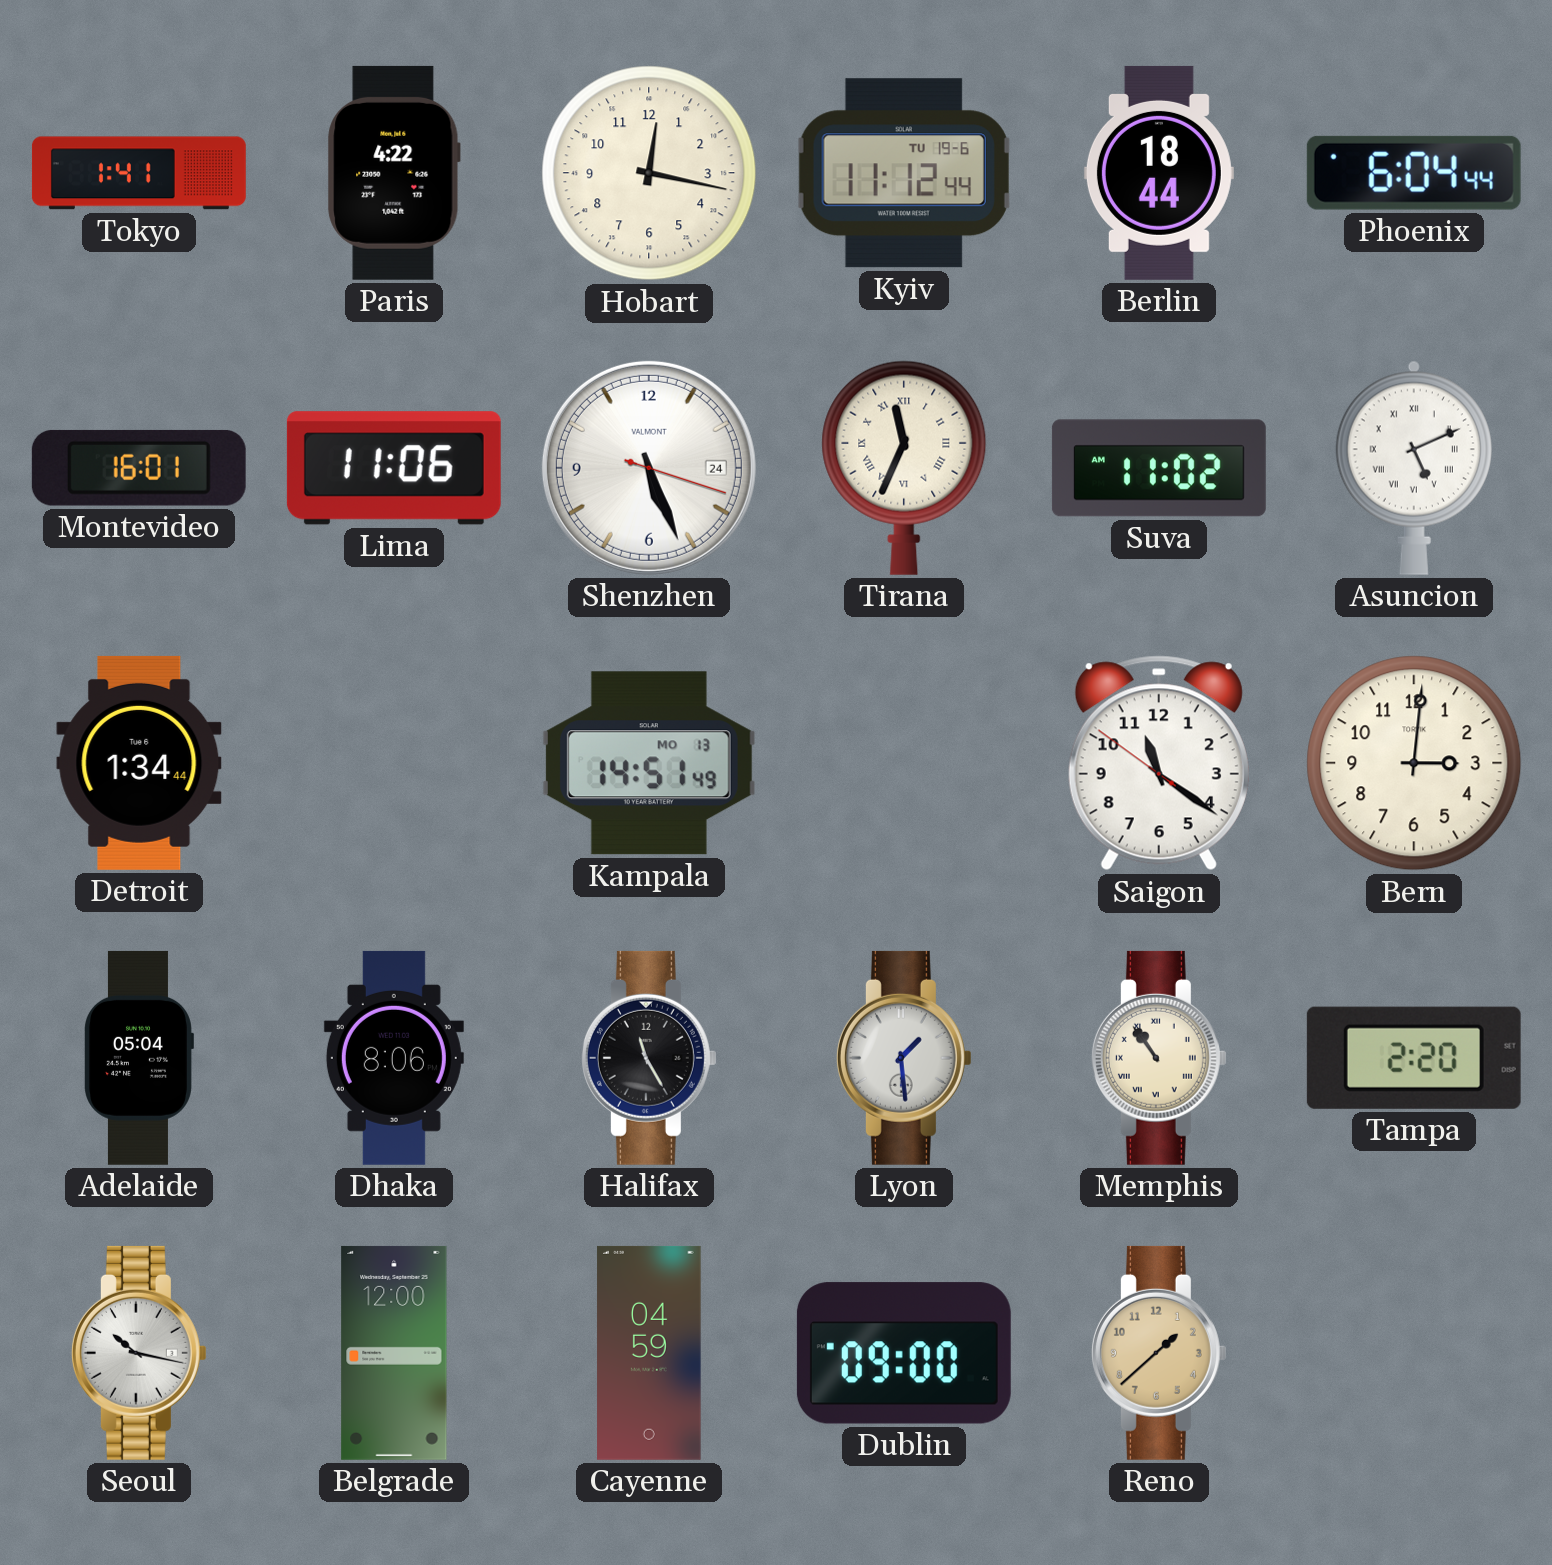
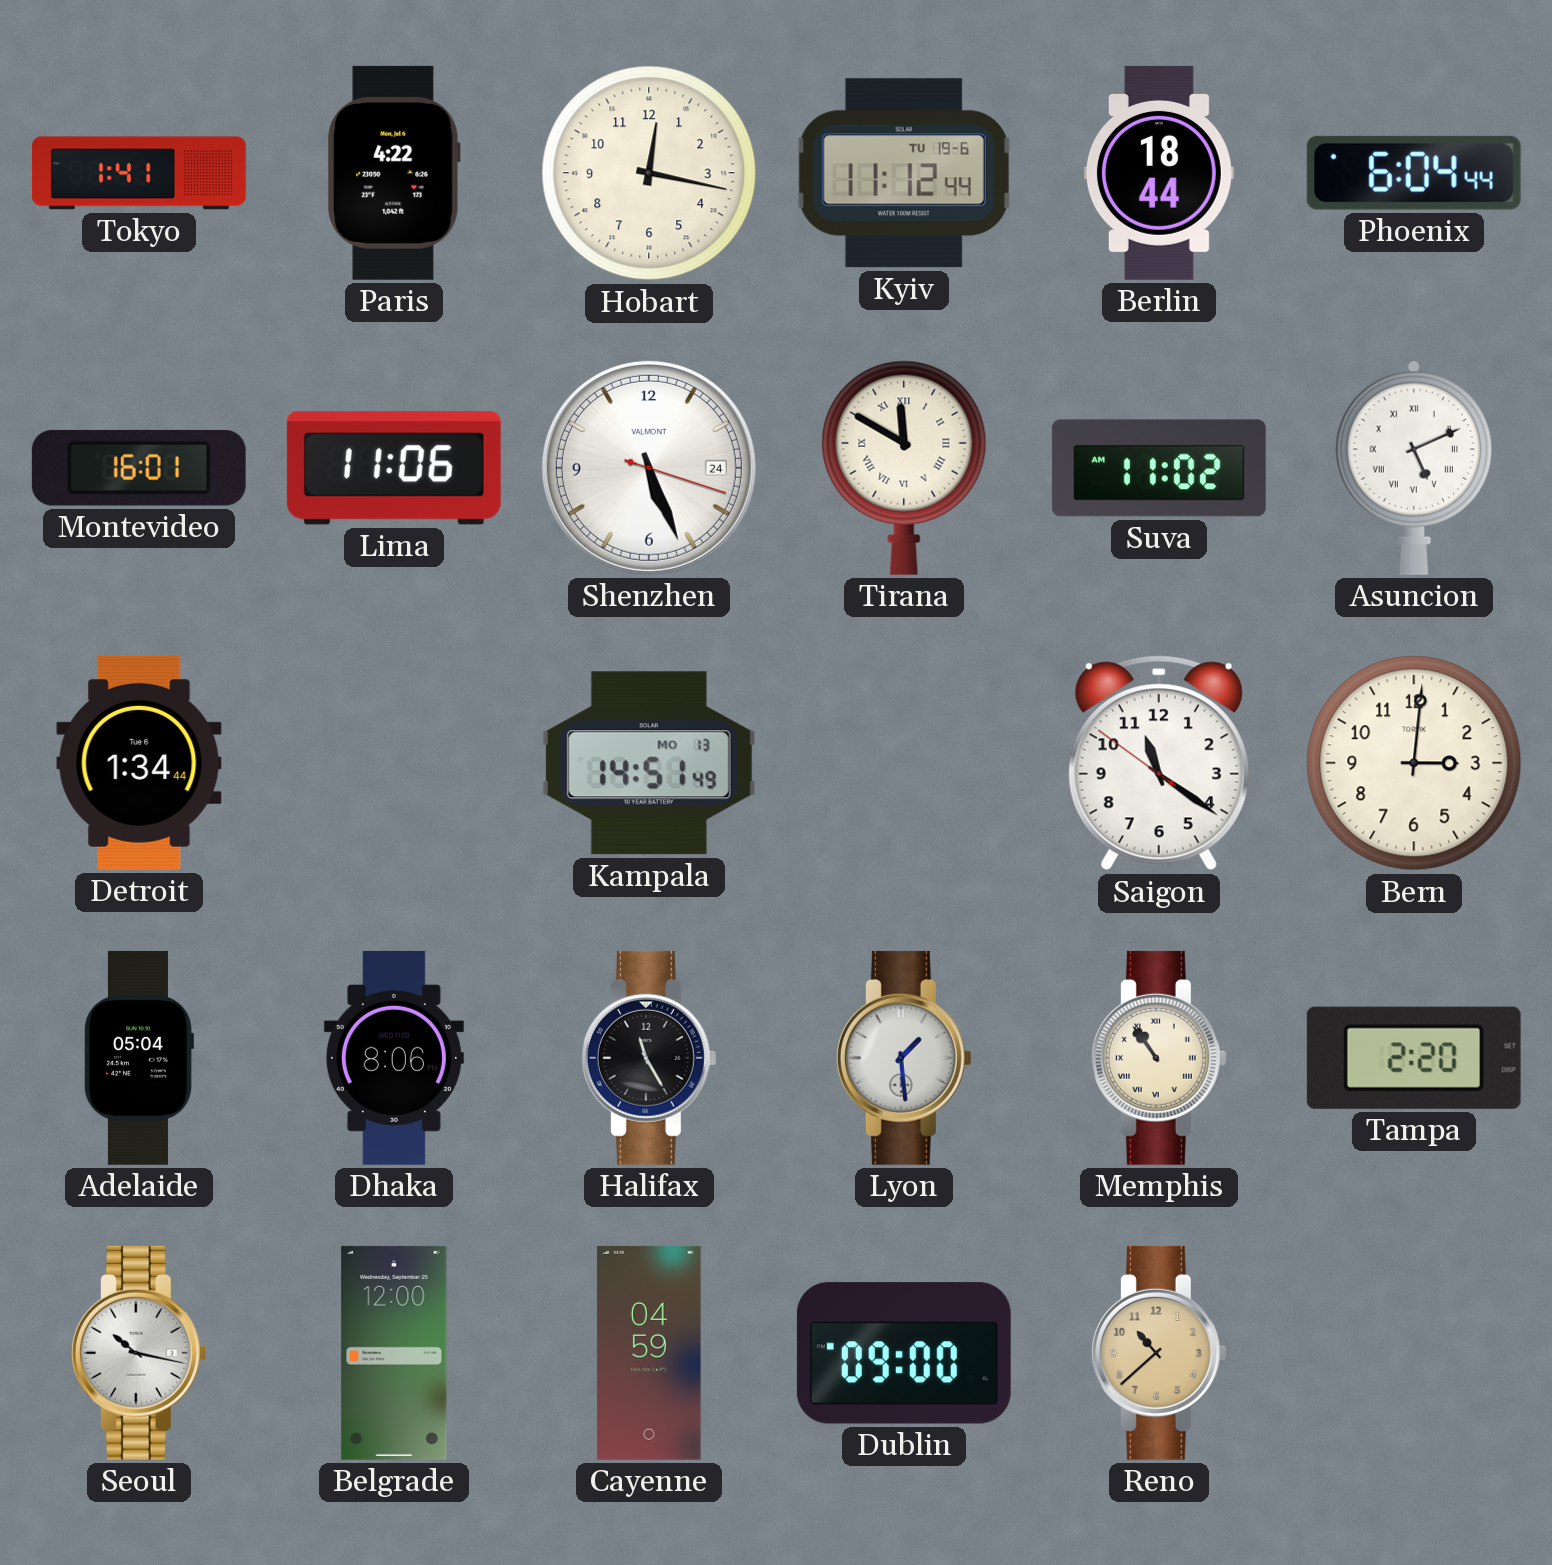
Tirana: 11:34 -> 11:50 (904, 468)
Reno: 1:38 -> 10:38 (1159, 1353)
